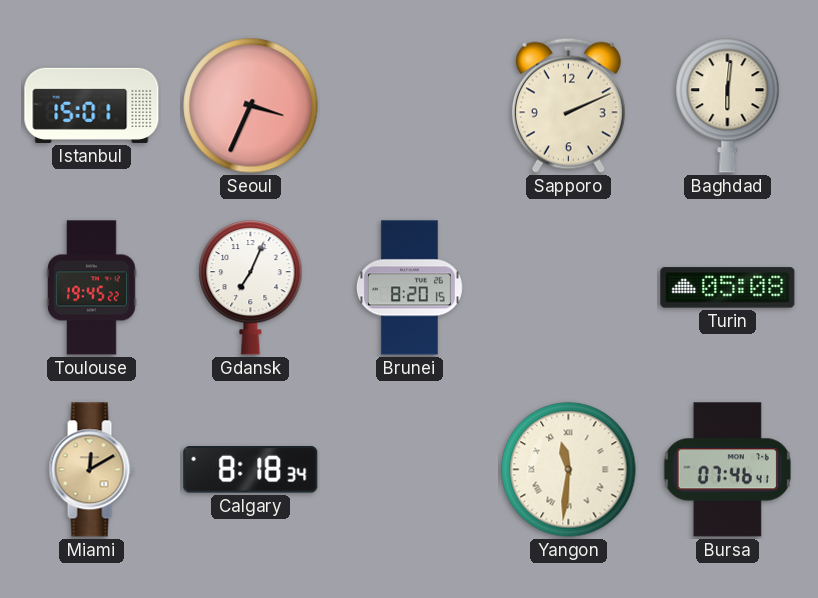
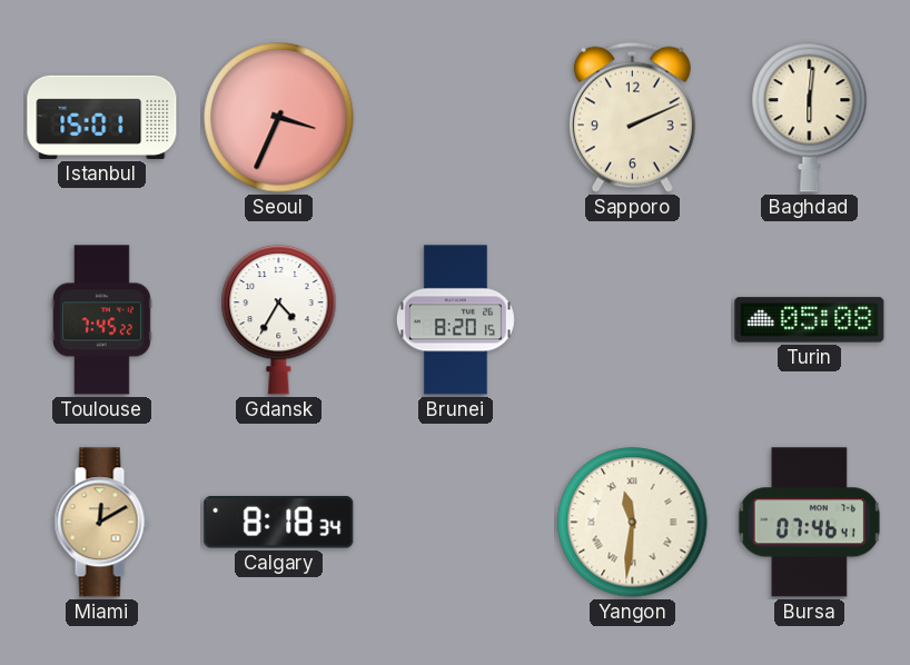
Toulouse: 19:45 -> 7:45 (102, 320)
Gdansk: 7:04 -> 4:35 (279, 320)
